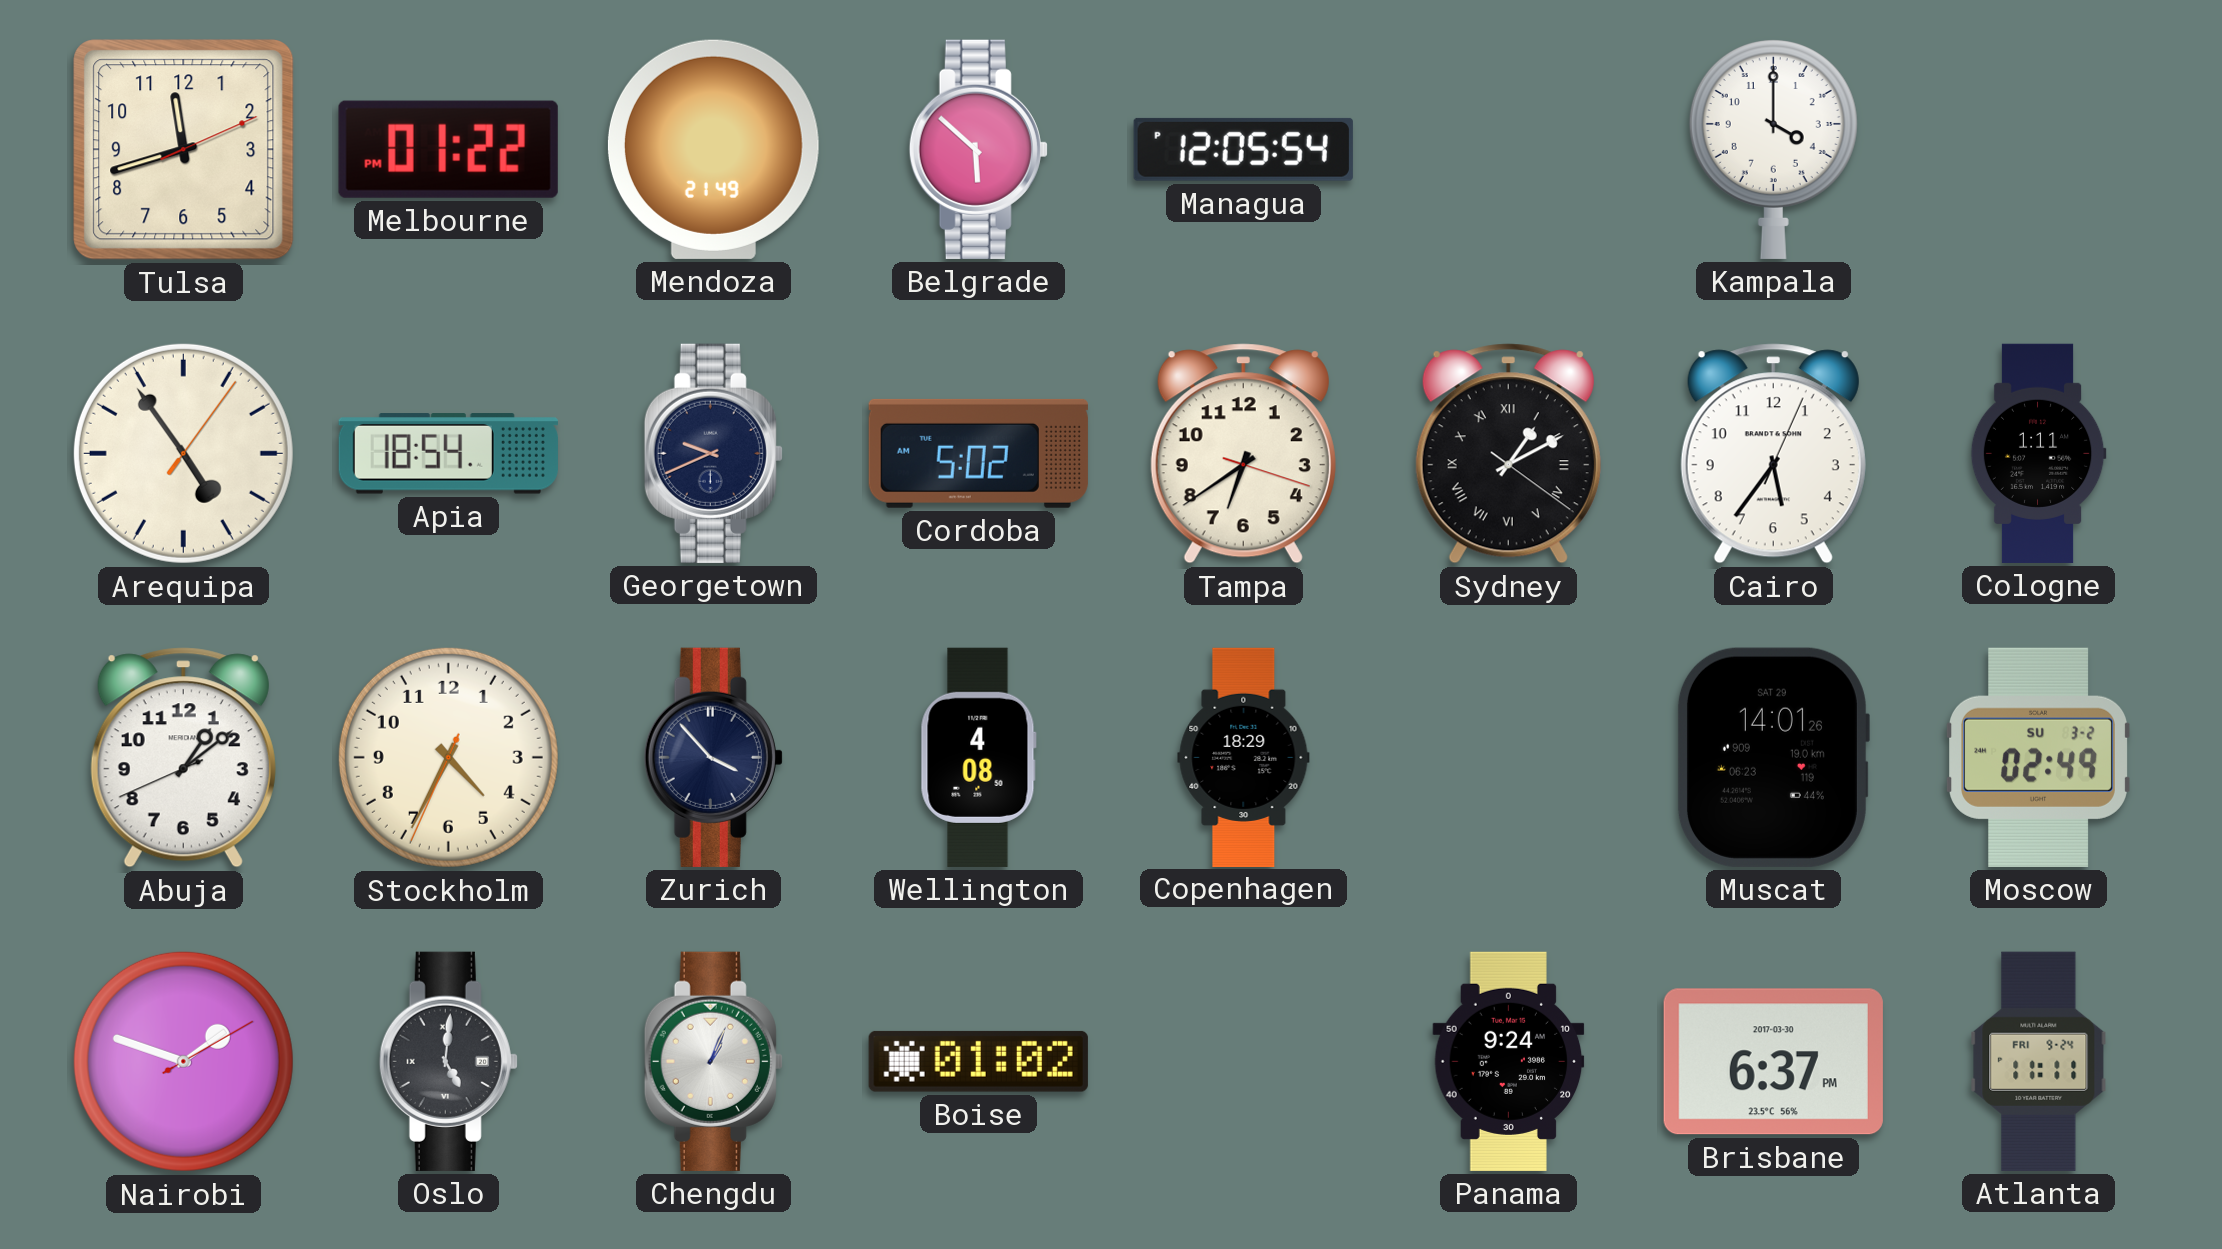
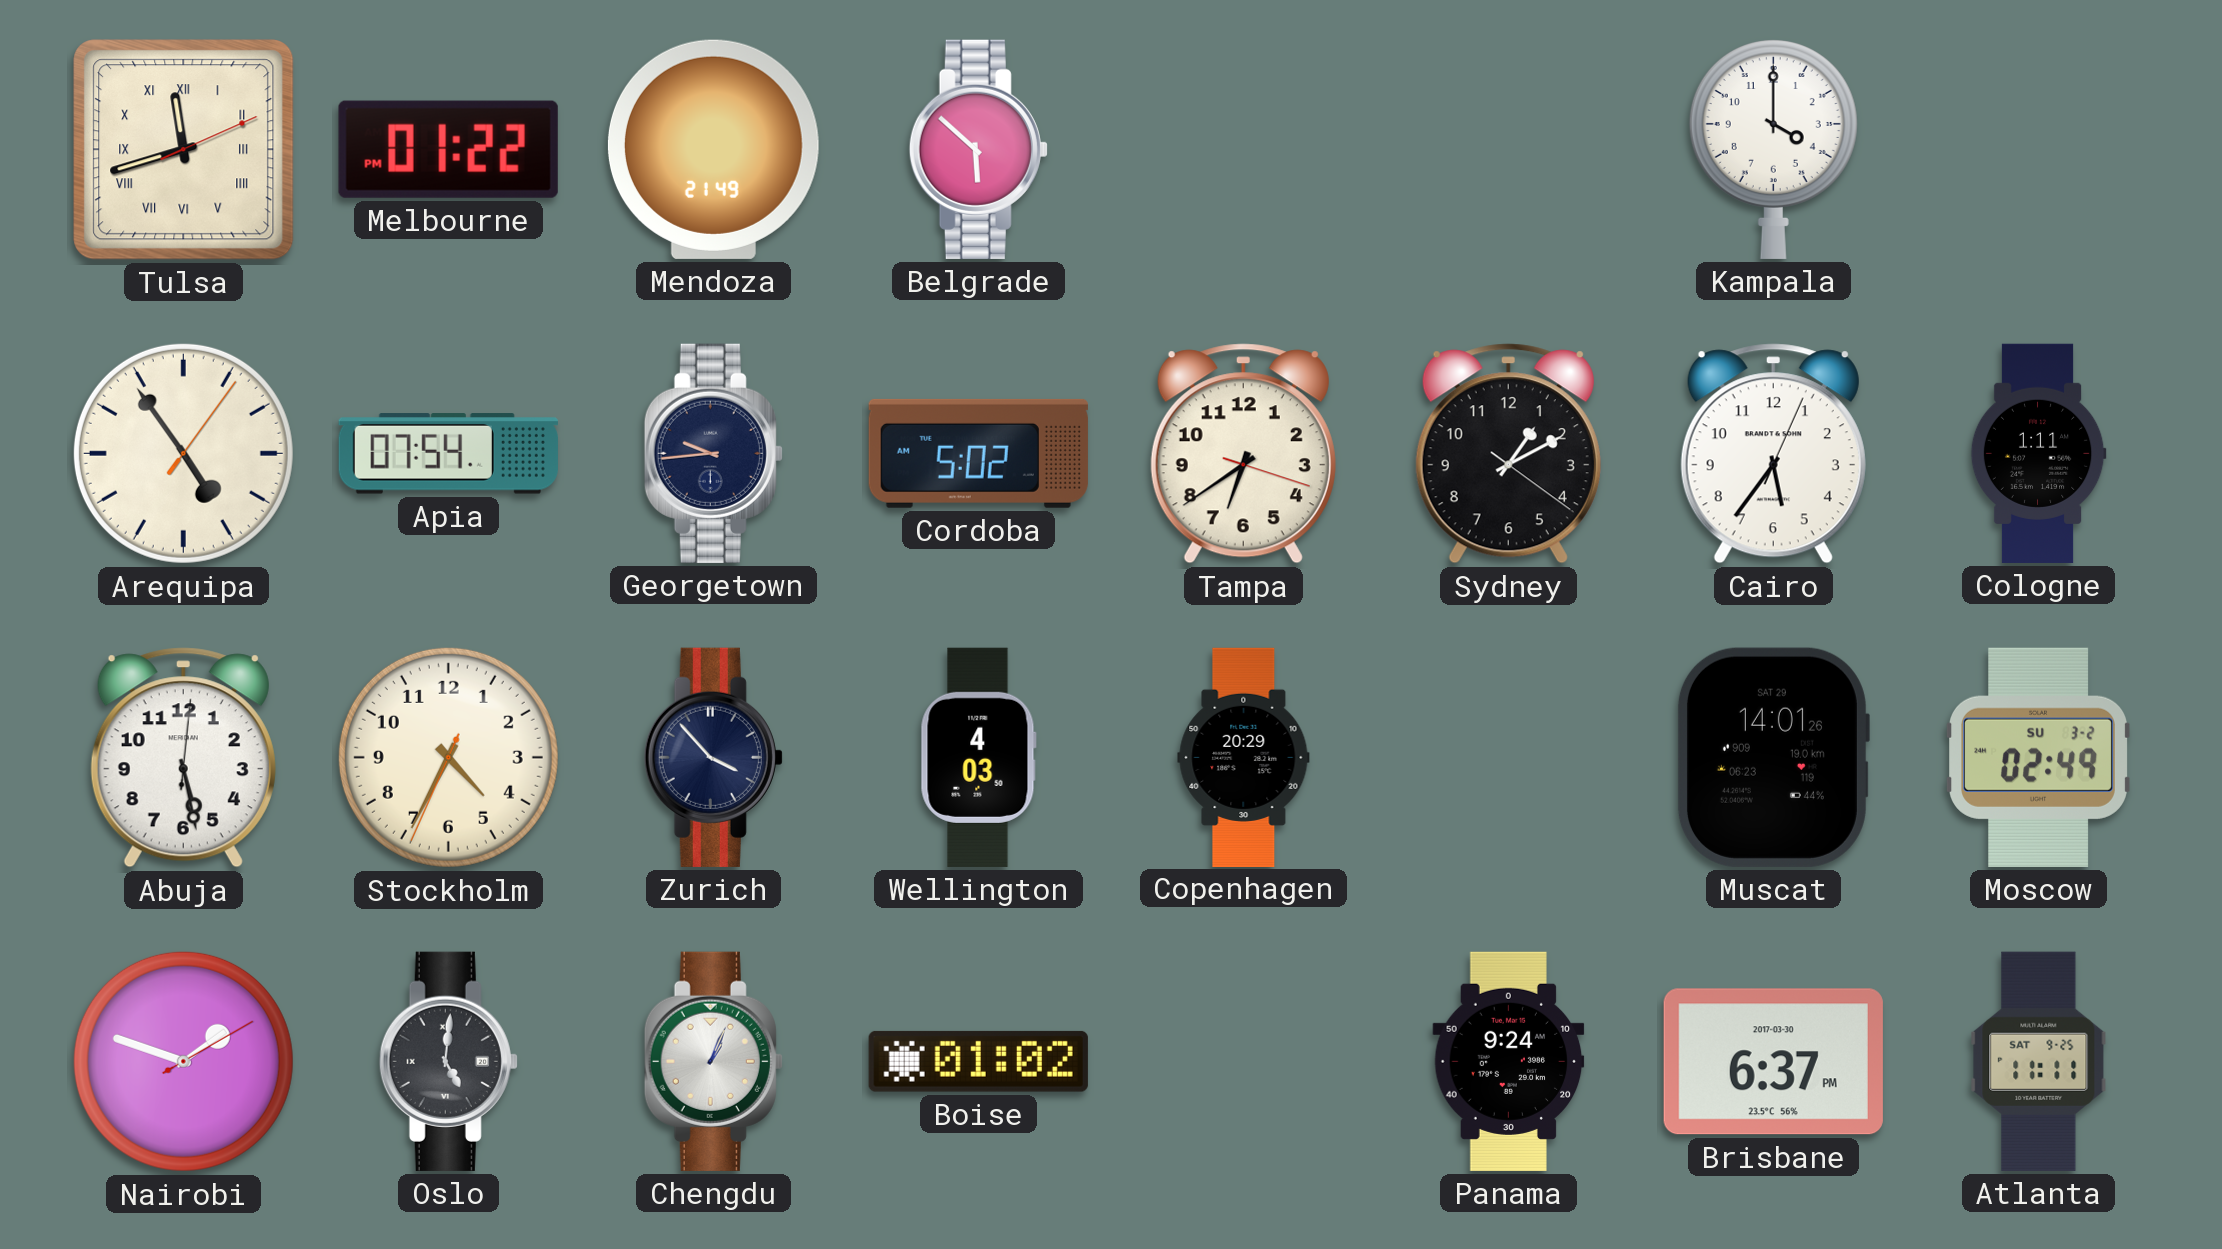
Tulsa numerals: Arabic -> Roman (184, 150)
Managua: 12:05 -> none (1243, 149)
Apia: 18:54 -> 07:54 (448, 454)
Georgetown: 9:41 -> 9:44 (713, 453)
Sydney numerals: Roman -> Arabic (1508, 454)
Abuja: 1:08 -> 5:28 (183, 758)
Wellington: 4:08 -> 4:03 (978, 757)
Copenhagen: 18:29 -> 20:29 (1244, 757)
Atlanta date: FRI 9-24 -> SAT 9-25 (2039, 1061)
